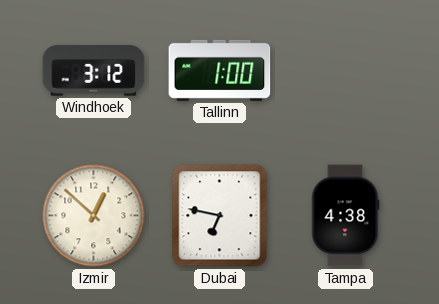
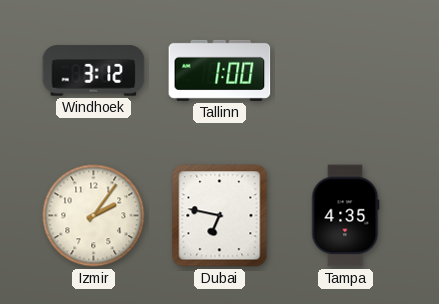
Izmir: 12:52 -> 2:06 (94, 216)
Tampa: 4:38 -> 4:35 (346, 216)
